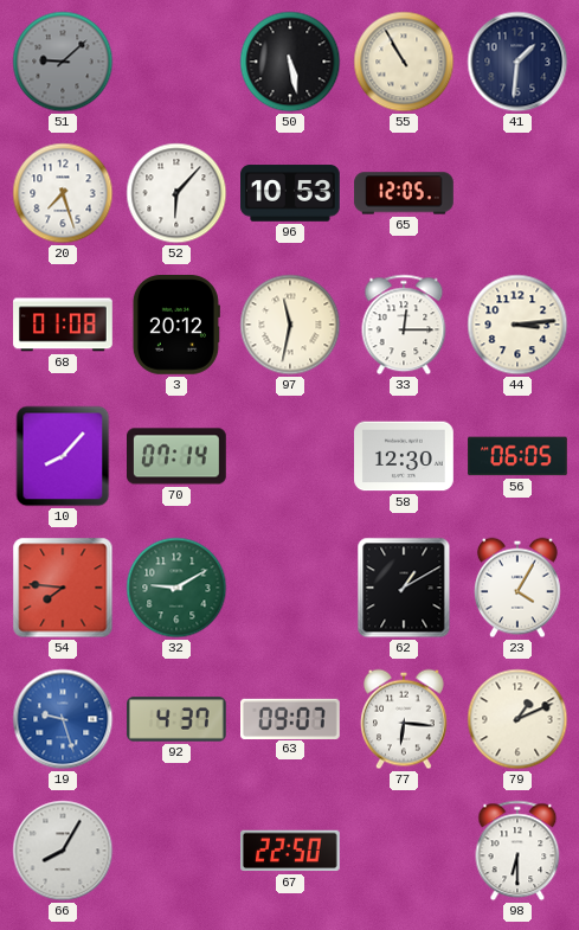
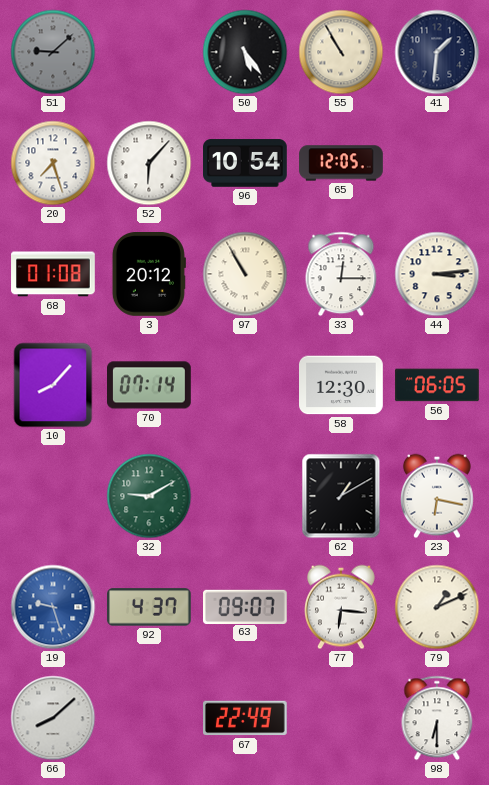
50: 5:28 -> 5:24 (245, 52)
96: 10:53 -> 10:54 (246, 163)
97: 11:32 -> 10:55 (245, 274)
54: 7:46 -> none (63, 588)
23: 4:05 -> 6:17 (438, 496)
66: 8:05 -> 8:08 (53, 718)
67: 22:50 -> 22:49 (246, 718)
